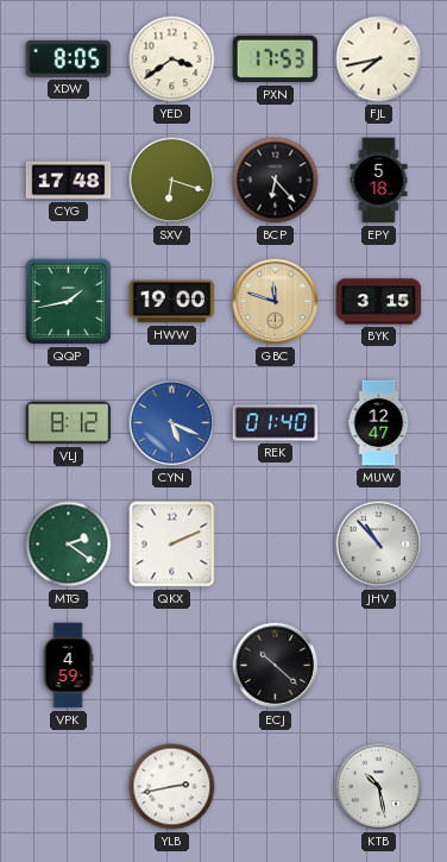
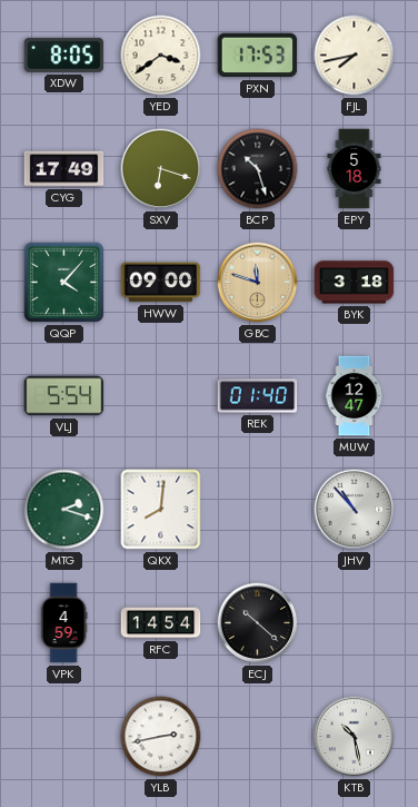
CYG: 17:48 -> 17:49 (64, 169)
BCP: 6:23 -> 10:27 (258, 169)
QQP: 1:43 -> 4:07 (63, 282)
HWW: 19:00 -> 09:00 (161, 283)
BYK: 3:15 -> 3:18 (355, 283)
VLJ: 8:12 -> 5:54 (64, 396)
CYN: 5:19 -> none (172, 423)
MTG: 2:21 -> 2:18 (64, 510)
QKX: 2:11 -> 8:01 (161, 510)
RFC: none -> 14:54 (161, 623)
